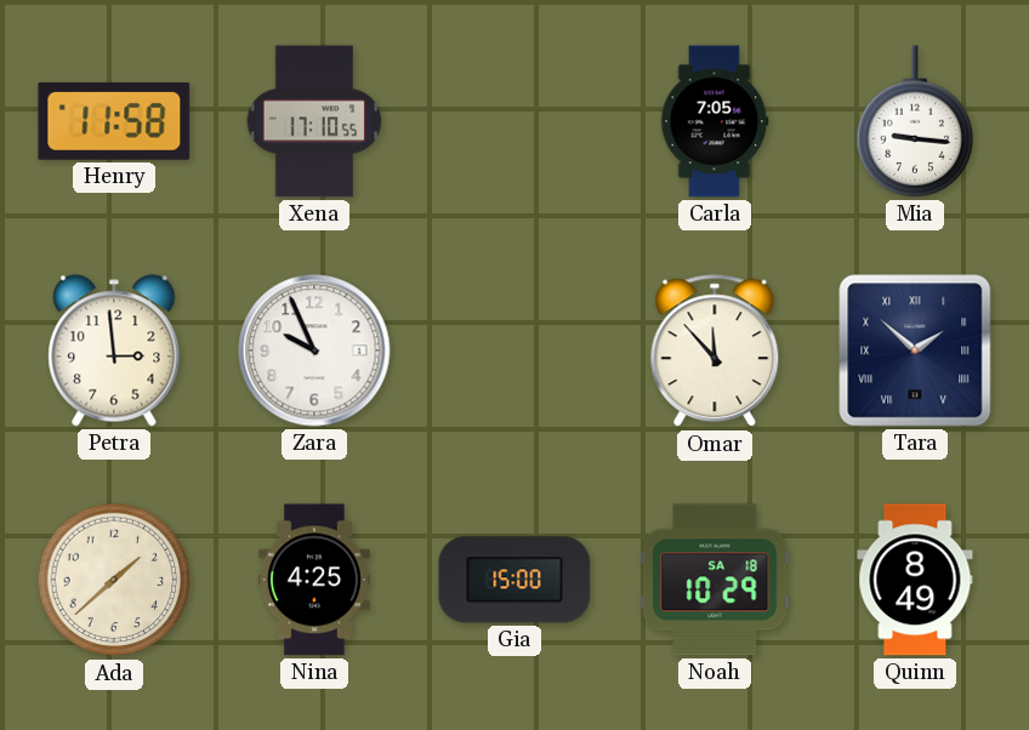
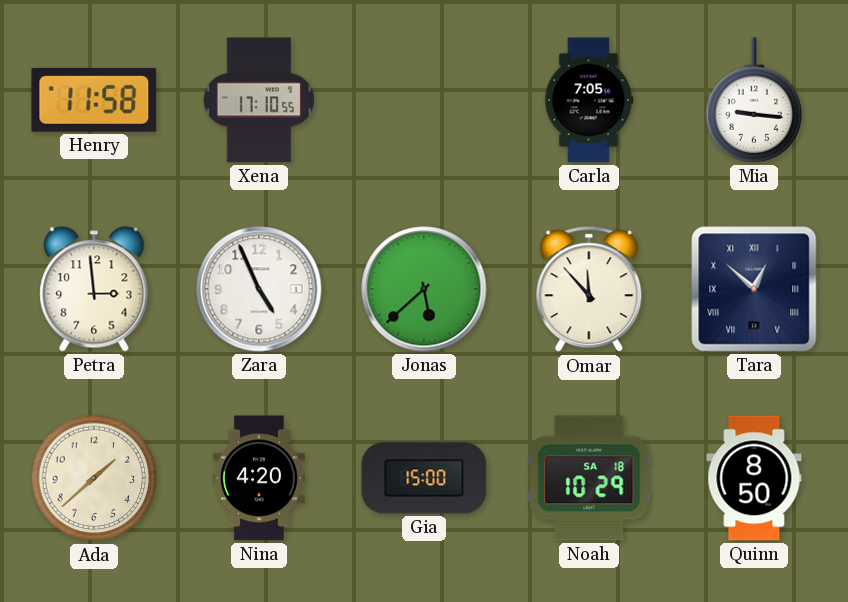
Zara: 9:56 -> 4:56 (259, 289)
Jonas: none -> 5:38 (424, 289)
Tara: 1:52 -> 12:52 (754, 289)
Nina: 4:25 -> 4:20 (259, 478)
Quinn: 8:49 -> 8:50 (754, 478)
